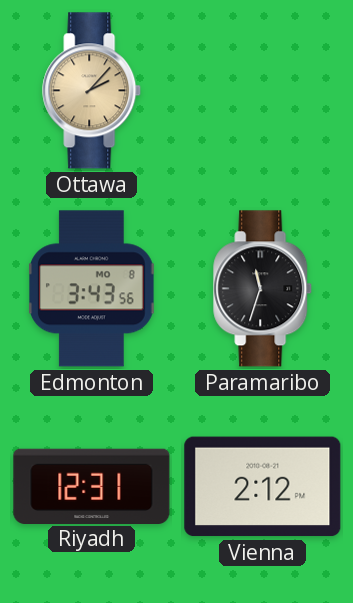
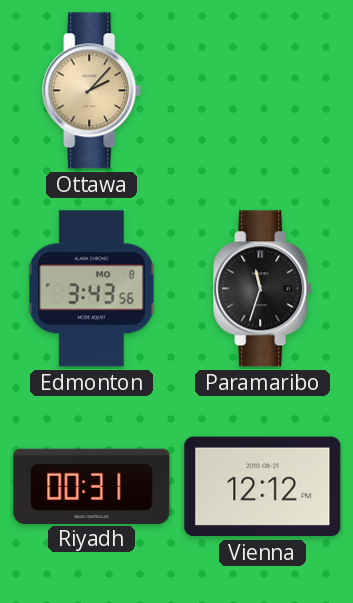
Riyadh: 12:31 -> 00:31 (92, 486)
Vienna: 2:12 -> 12:12 (263, 487)
